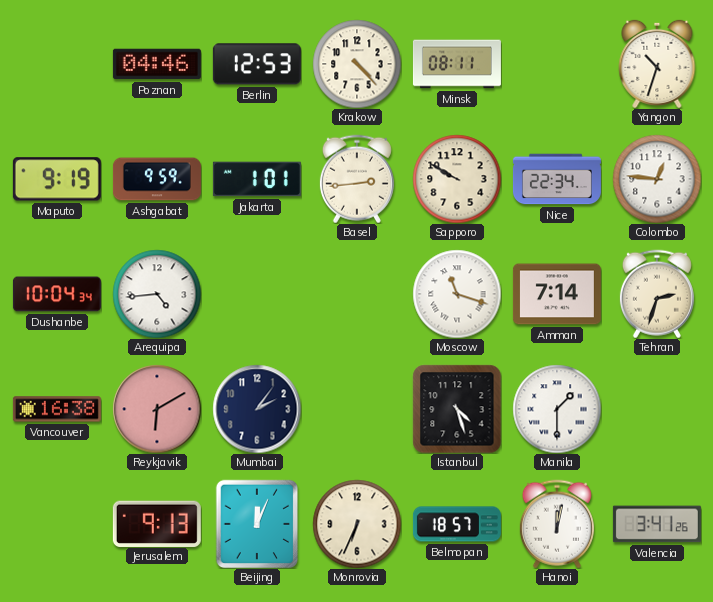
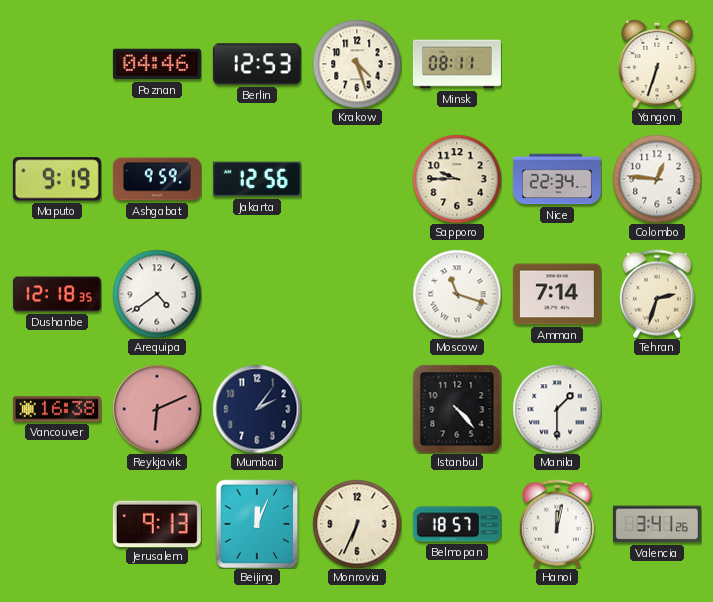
Krakow: 4:23 -> 4:27 (357, 64)
Yangon: 10:33 -> 6:33 (657, 64)
Jakarta: 1:01 -> 12:56 (257, 179)
Basel: 2:44 -> none (357, 179)
Sapporo: 9:50 -> 9:45 (457, 179)
Dushanbe: 10:04 -> 12:18 (57, 294)
Arequipa: 4:44 -> 4:39 (157, 294)
Reykjavik: 6:10 -> 6:11 (157, 409)
Istanbul: 4:27 -> 4:23 (457, 409)
